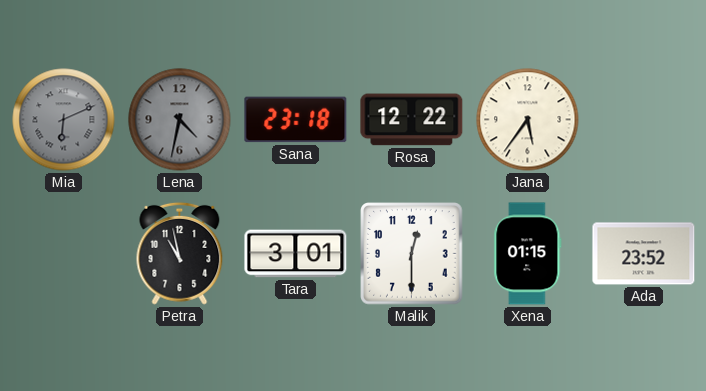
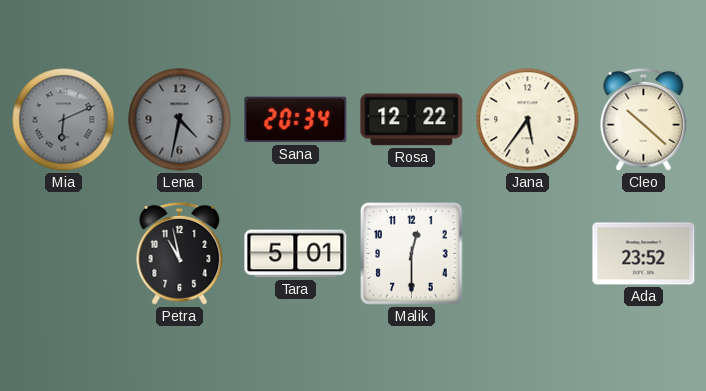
Sana: 23:18 -> 20:34 (296, 120)
Cleo: none -> 10:22 (644, 119)
Tara: 3:01 -> 5:01 (296, 254)
Xena: 01:15 -> none (528, 254)
